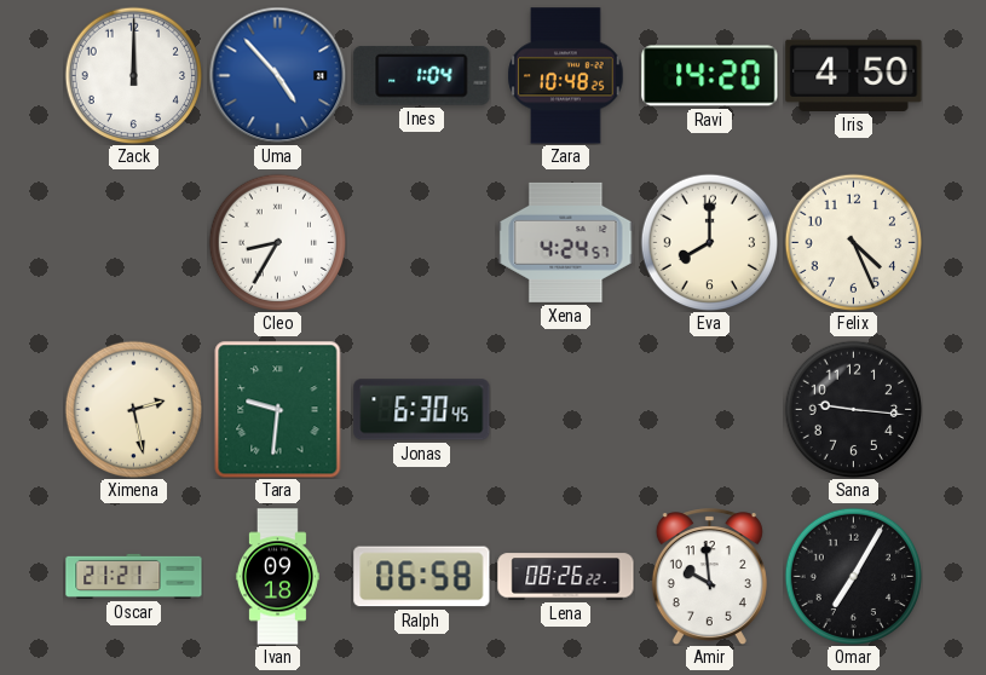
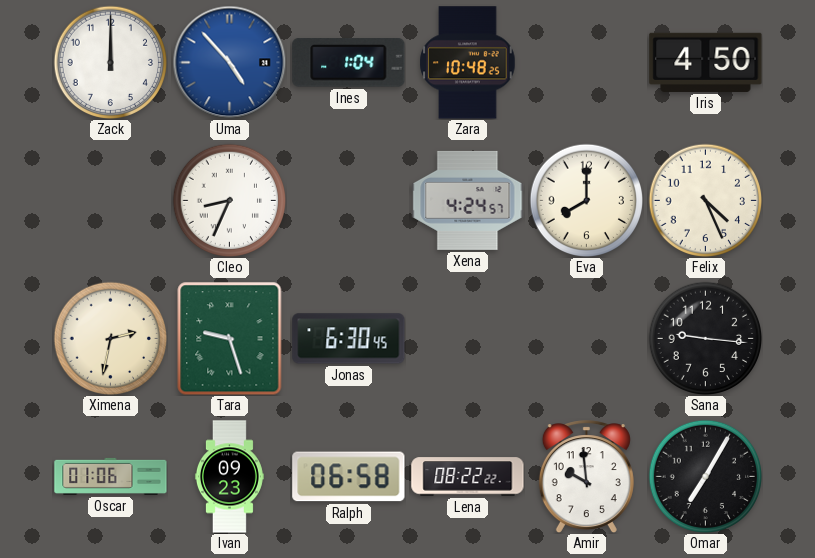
Ravi: 14:20 -> none (710, 76)
Cleo: 8:35 -> 8:34 (229, 200)
Ximena: 2:28 -> 2:32 (110, 338)
Tara: 9:31 -> 9:27 (230, 338)
Oscar: 21:21 -> 01:06 (111, 476)
Ivan: 09:18 -> 09:23 (229, 477)
Lena: 08:26 -> 08:22 (468, 477)
